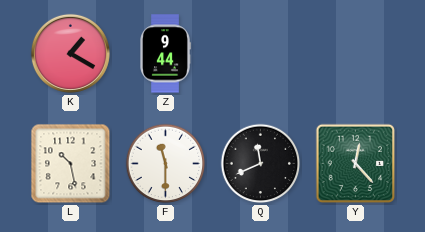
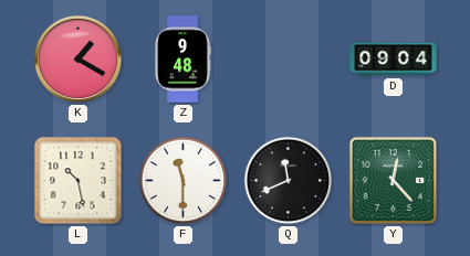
Z: 9:44 -> 9:48 (182, 60)
D: none -> 09:04 (394, 60)
